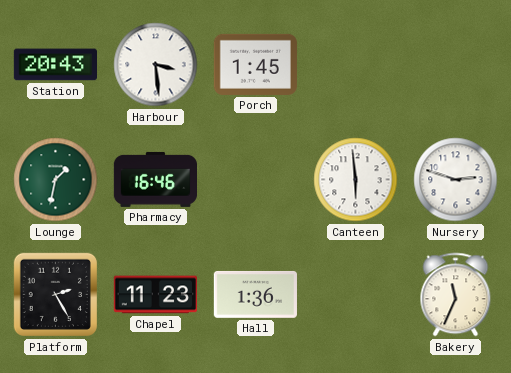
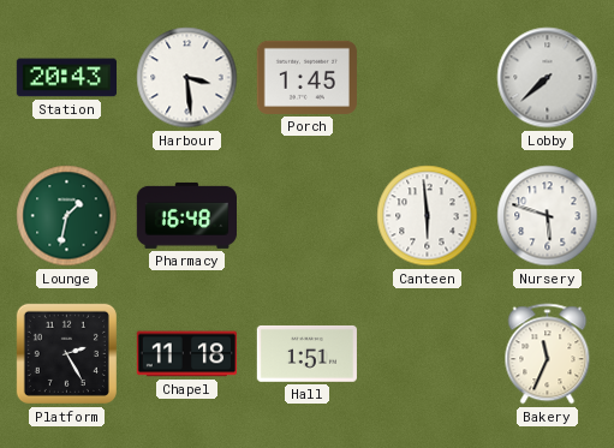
Lobby: none -> 7:38 (548, 78)
Pharmacy: 16:46 -> 16:48 (186, 215)
Nursery: 2:48 -> 5:48 (548, 216)
Chapel: 11:23 -> 11:18 (186, 354)
Hall: 1:36 -> 1:51 (306, 354)
